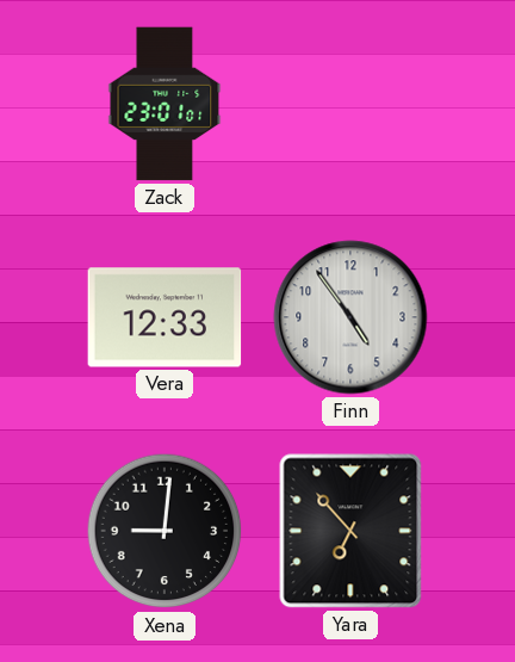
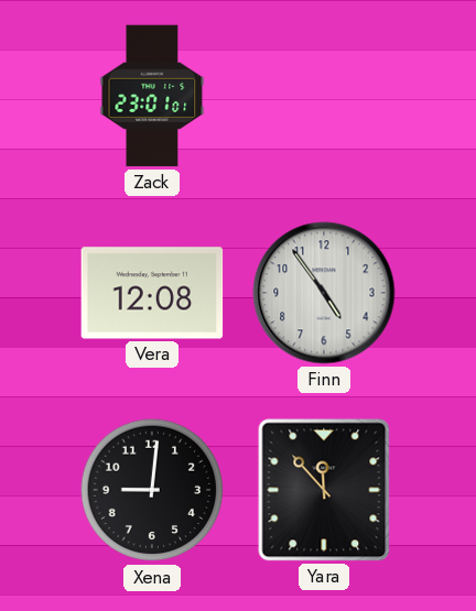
Vera: 12:33 -> 12:08 (152, 293)
Yara: 6:53 -> 11:53 (324, 490)
